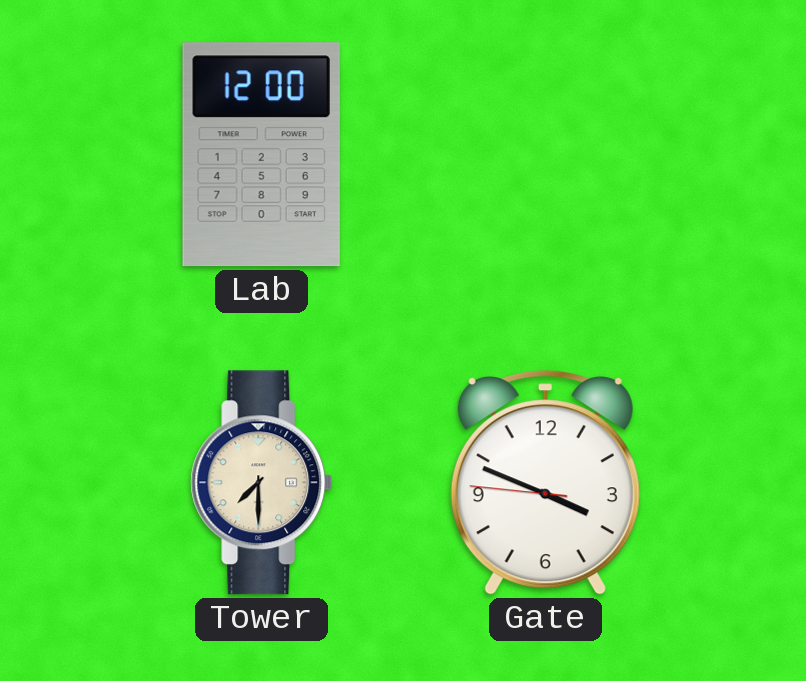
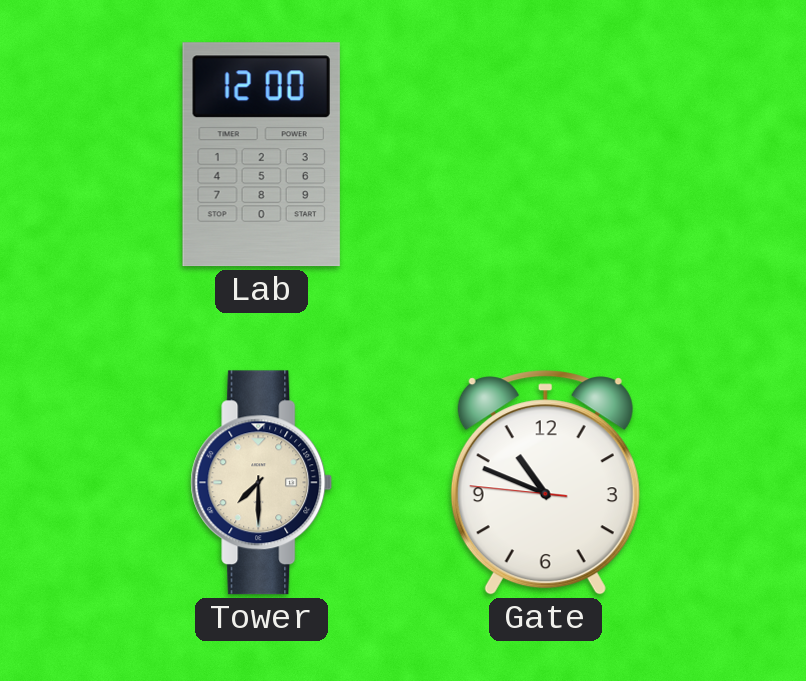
Gate: 3:48 -> 10:48 (545, 483)
